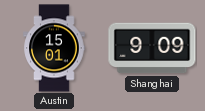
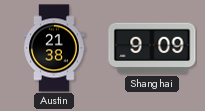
Austin: 15:01 -> 21:38 (54, 48)
